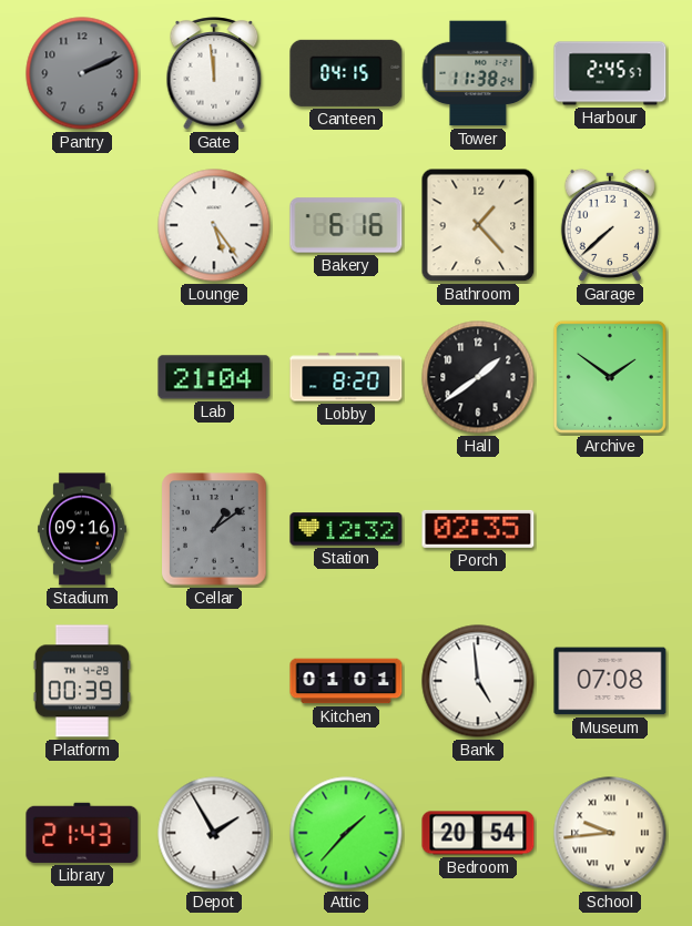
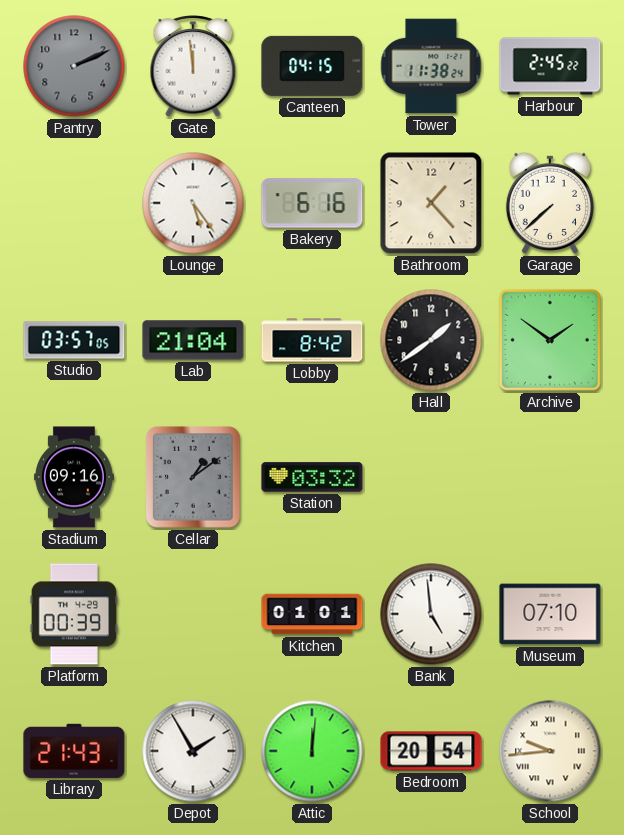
Harbour: 2:45:57 -> 2:45:22 (550, 66)
Studio: none -> 03:57 (74, 340)
Lobby: 8:20 -> 8:42 (312, 340)
Station: 12:32 -> 03:32 (312, 477)
Porch: 02:35 -> none (478, 529)
Museum: 07:08 -> 07:10 (550, 614)
Attic: 1:37 -> 12:01 (312, 751)
